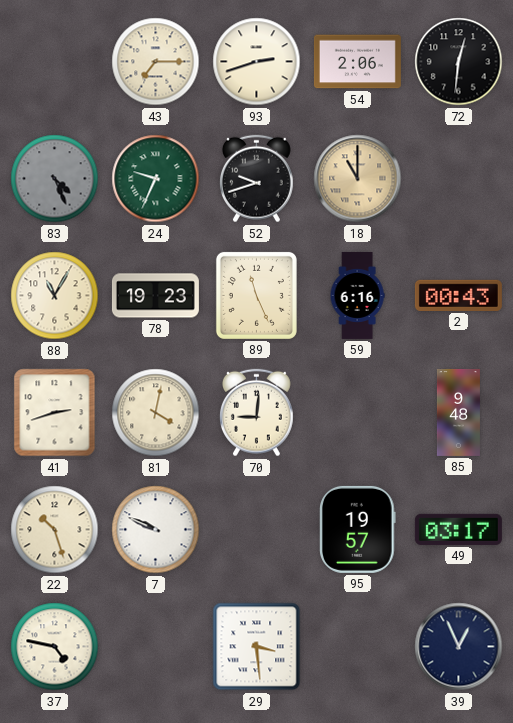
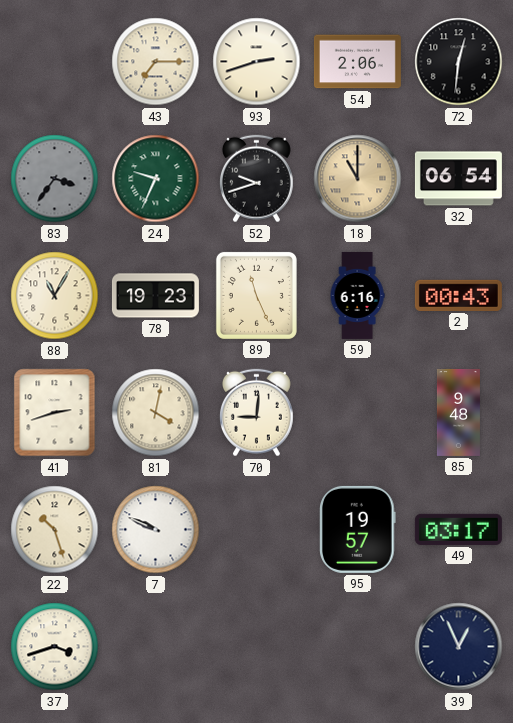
83: 4:26 -> 3:36 (55, 179)
32: none -> 06:54 (458, 179)
37: 4:47 -> 3:42 (55, 647)
29: 3:29 -> none (257, 647)
